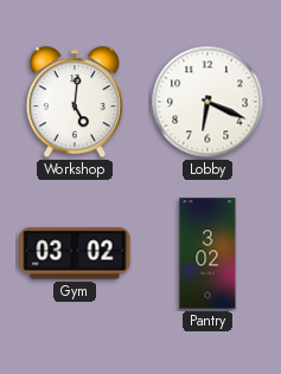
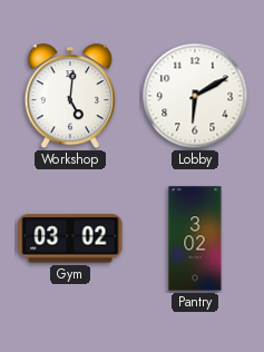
Lobby: 6:19 -> 6:10 (195, 96)
